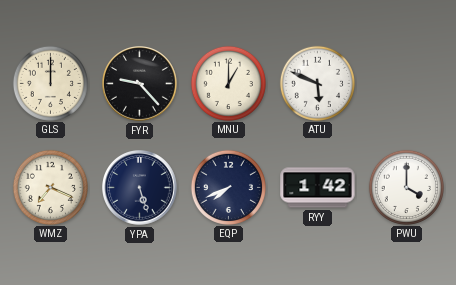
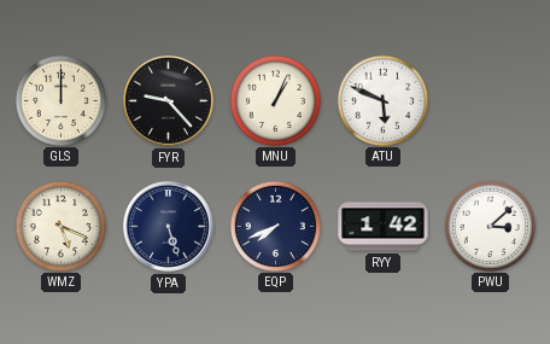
MNU: 1:00 -> 1:04 (275, 100)
WMZ: 7:19 -> 5:19 (60, 226)
PWU: 4:00 -> 3:08 (490, 226)
